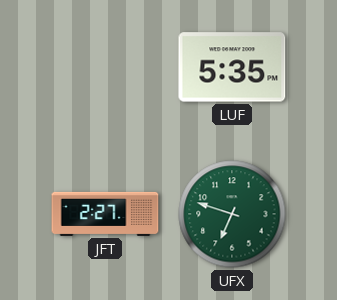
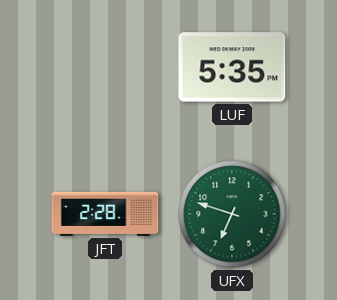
JFT: 2:27 -> 2:28 (105, 214)
